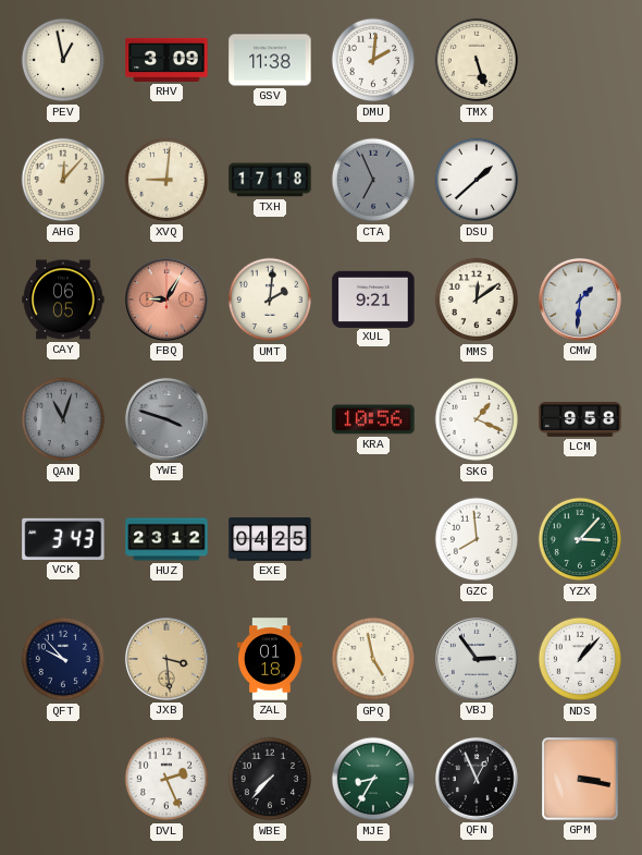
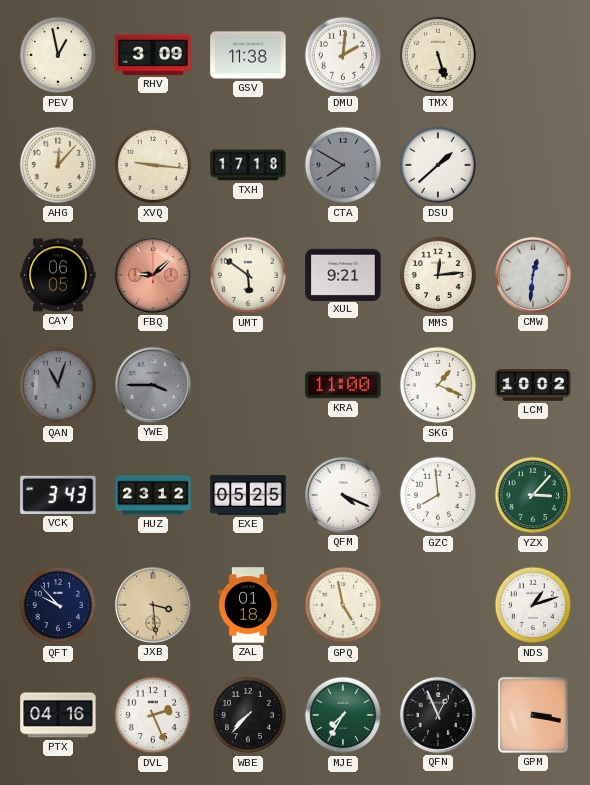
XVQ: 9:01 -> 9:16 (153, 165)
CTA: 6:56 -> 7:50 (343, 165)
FBQ: 9:05 -> 9:08 (153, 275)
UMT: 2:01 -> 5:51 (248, 275)
MMS: 12:09 -> 12:14 (438, 275)
CMW: 1:31 -> 12:31 (533, 275)
YWE: 3:48 -> 3:45 (153, 385)
KRA: 10:56 -> 11:00 (343, 385)
LCM: 9:58 -> 10:02 (533, 386)
EXE: 04:25 -> 05:25 (248, 495)
QFM: none -> 4:19 (343, 495)
VBJ: 2:54 -> none (477, 659)
NDS: 1:07 -> 1:12 (533, 605)
PTX: none -> 04:16 (58, 715)
MJE: 8:35 -> 7:35 (343, 715)
